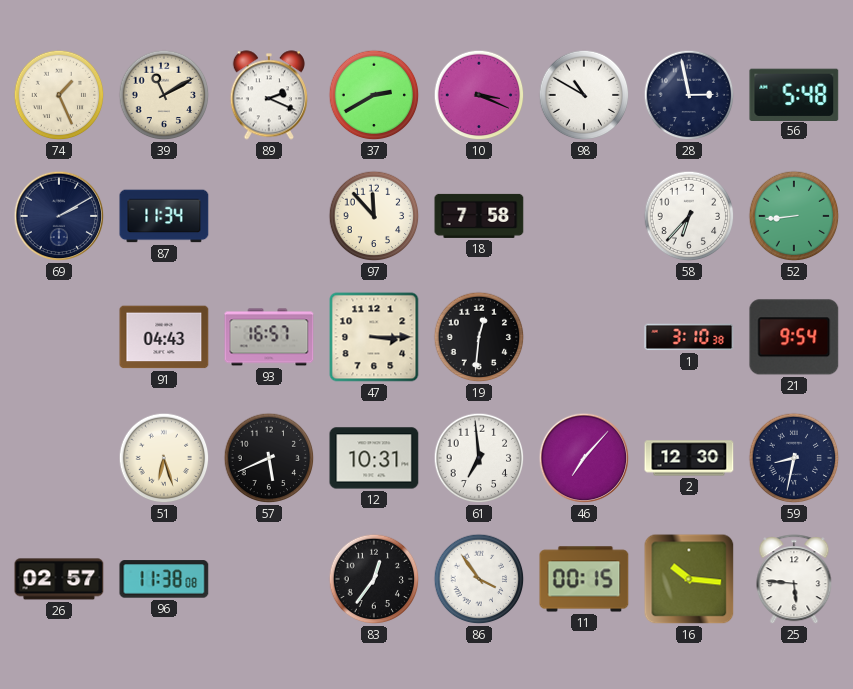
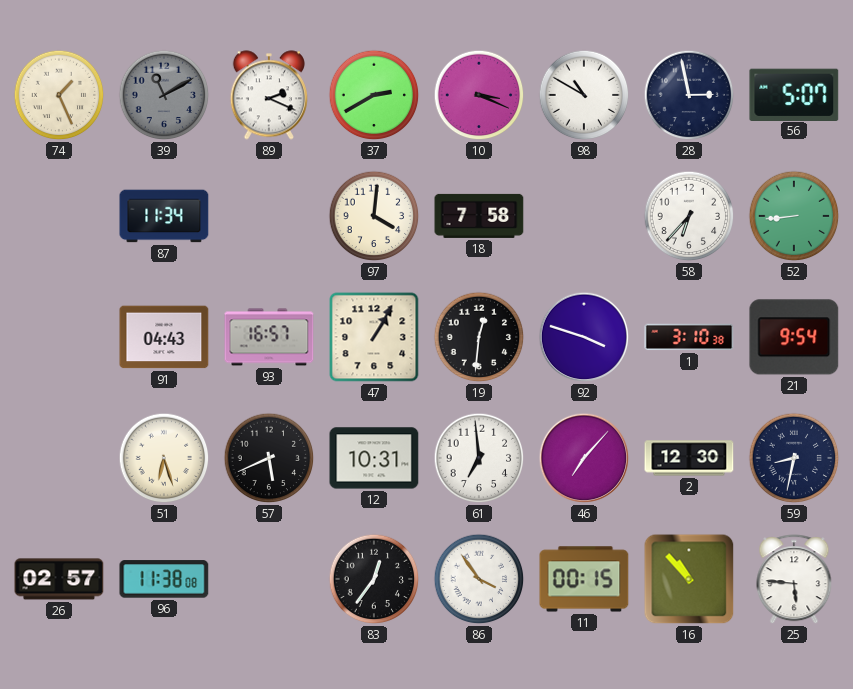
39 dial: cream -> grey (164, 95)
56: 5:48 -> 5:07 (794, 94)
69: 2:10 -> none (59, 216)
97: 11:53 -> 4:01 (374, 216)
47: 3:15 -> 1:05 (374, 337)
92: none -> 3:48 (584, 337)
16: 10:16 -> 10:53 (689, 579)
